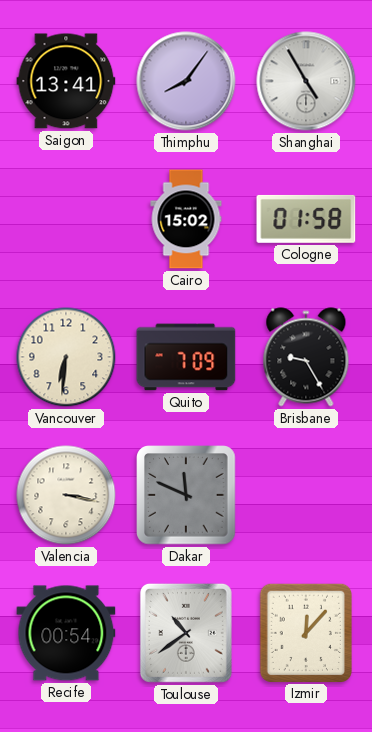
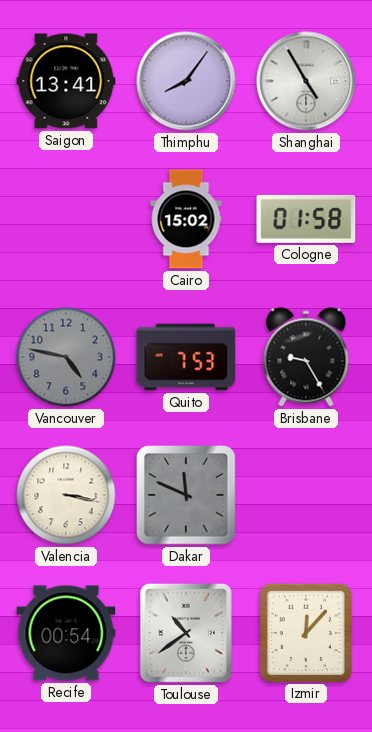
Vancouver: 6:31 -> 4:47 (66, 357)
Vancouver dial: cream -> grey (66, 357)
Quito: 7:09 -> 7:53 (186, 357)
